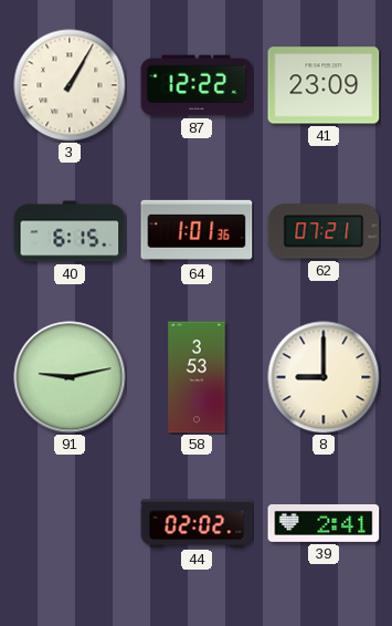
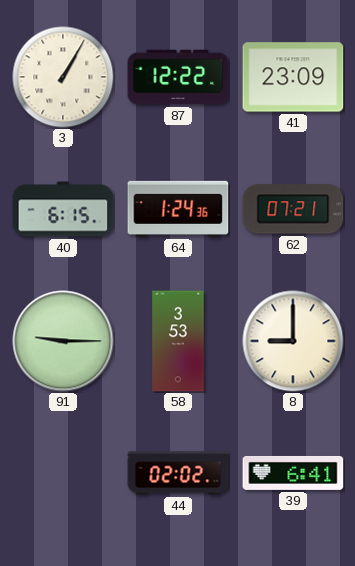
64: 1:01 -> 1:24 (178, 209)
91: 9:13 -> 9:15 (63, 341)
39: 2:41 -> 6:41 (293, 473)
